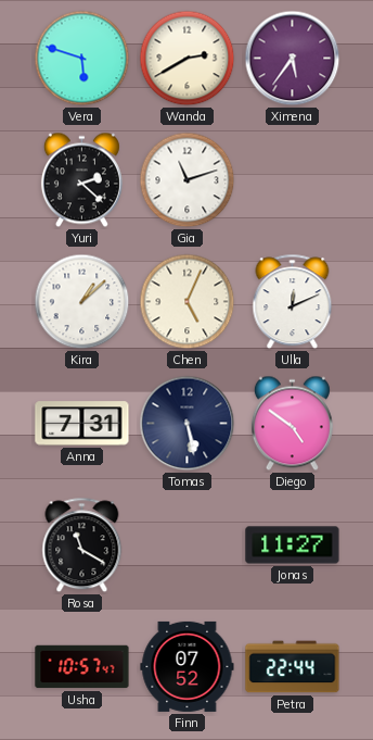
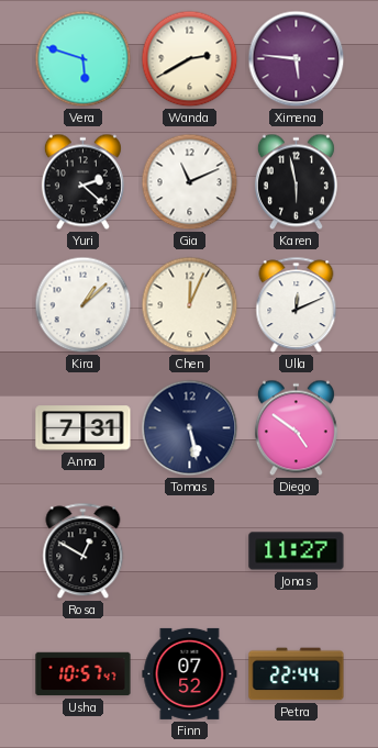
Ximena: 5:36 -> 5:46 (297, 59)
Gia: 11:12 -> 11:11 (190, 182)
Karen: none -> 5:58 (296, 182)
Chen: 5:04 -> 12:04 (190, 305)
Rosa: 11:20 -> 12:50 (84, 551)
